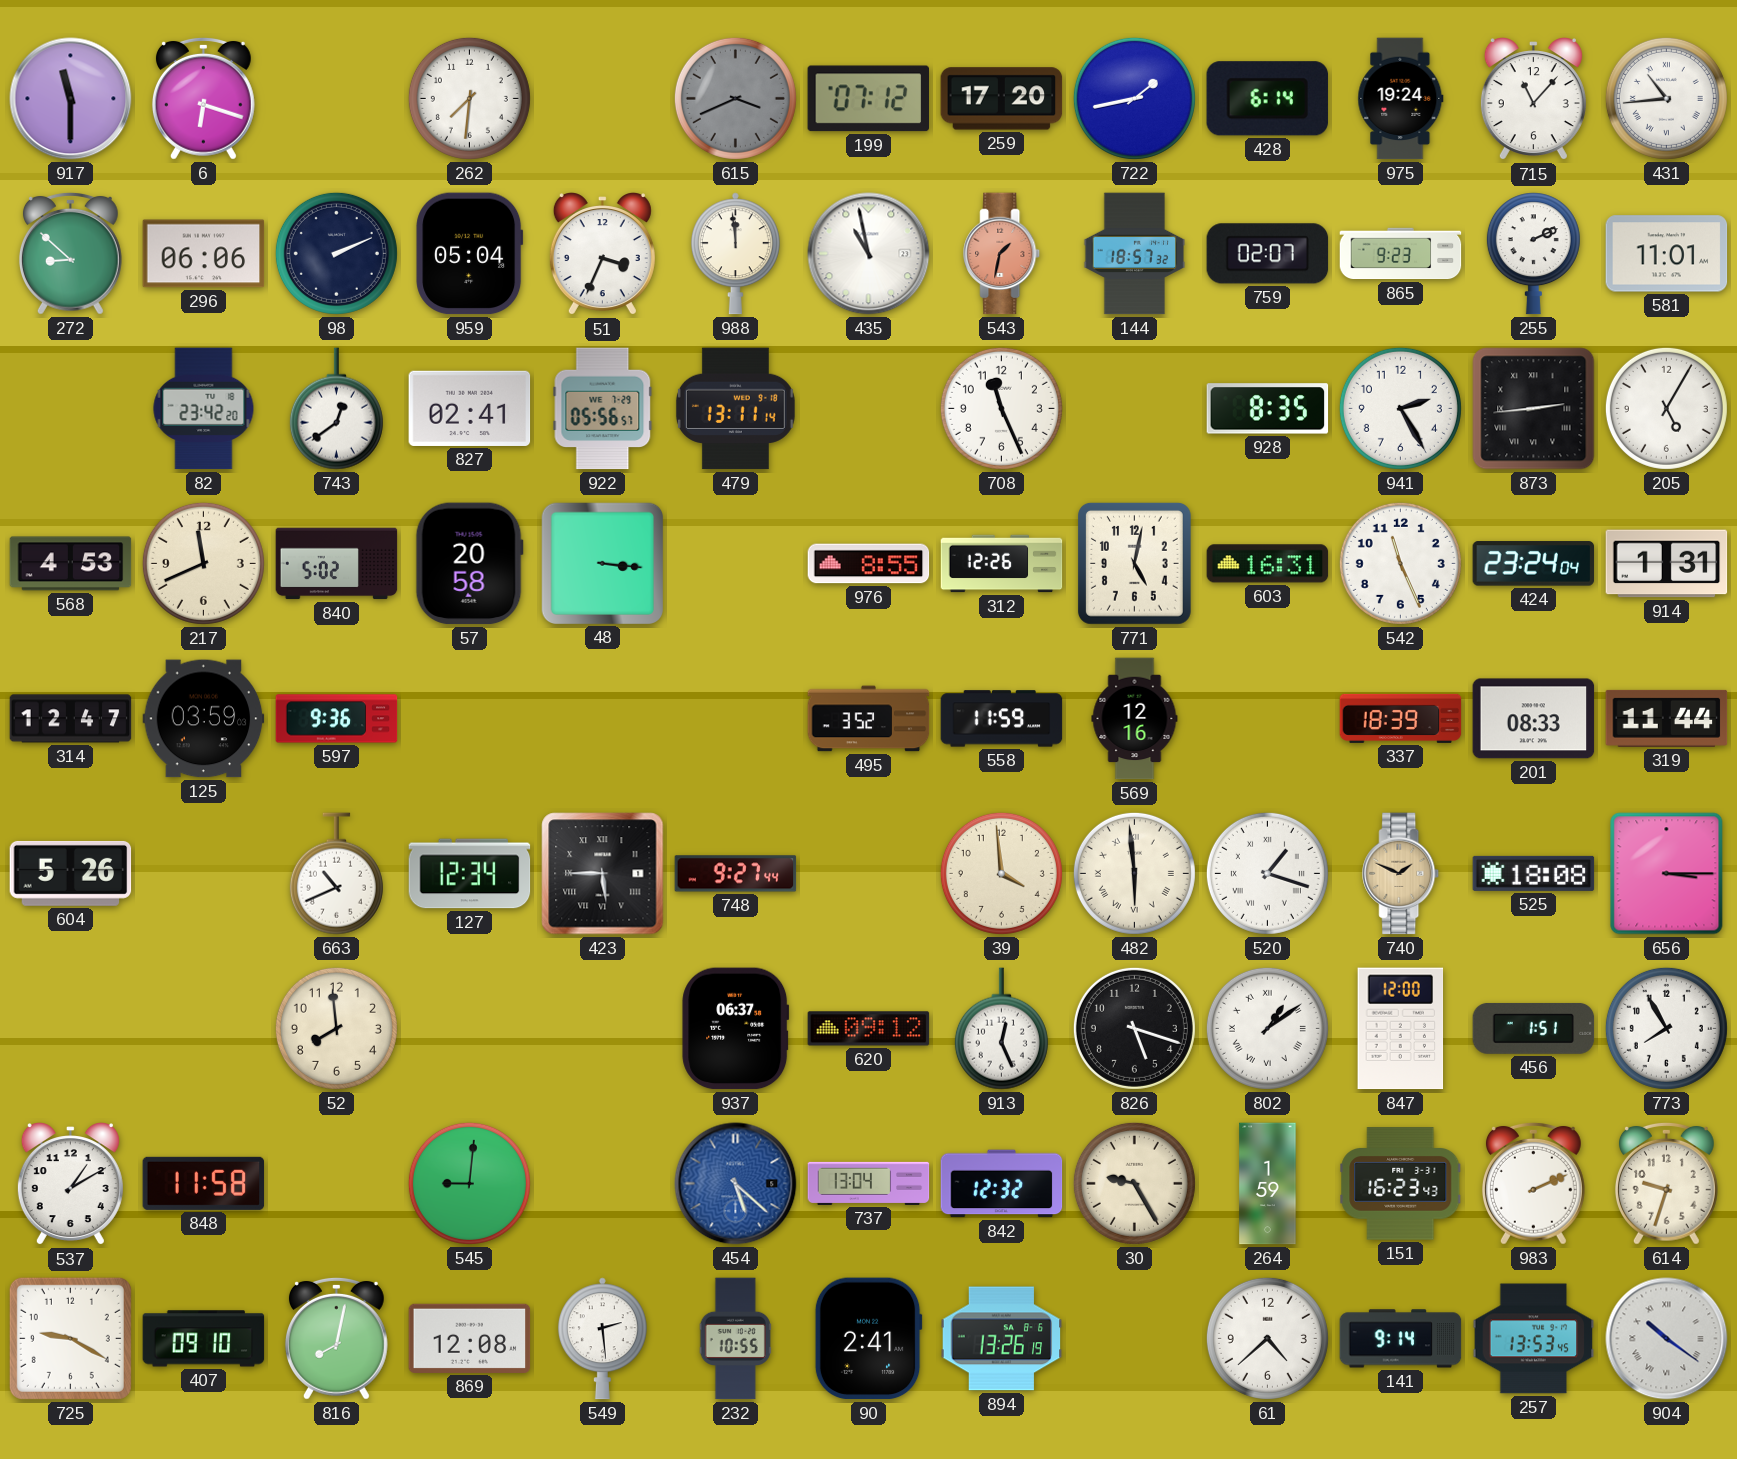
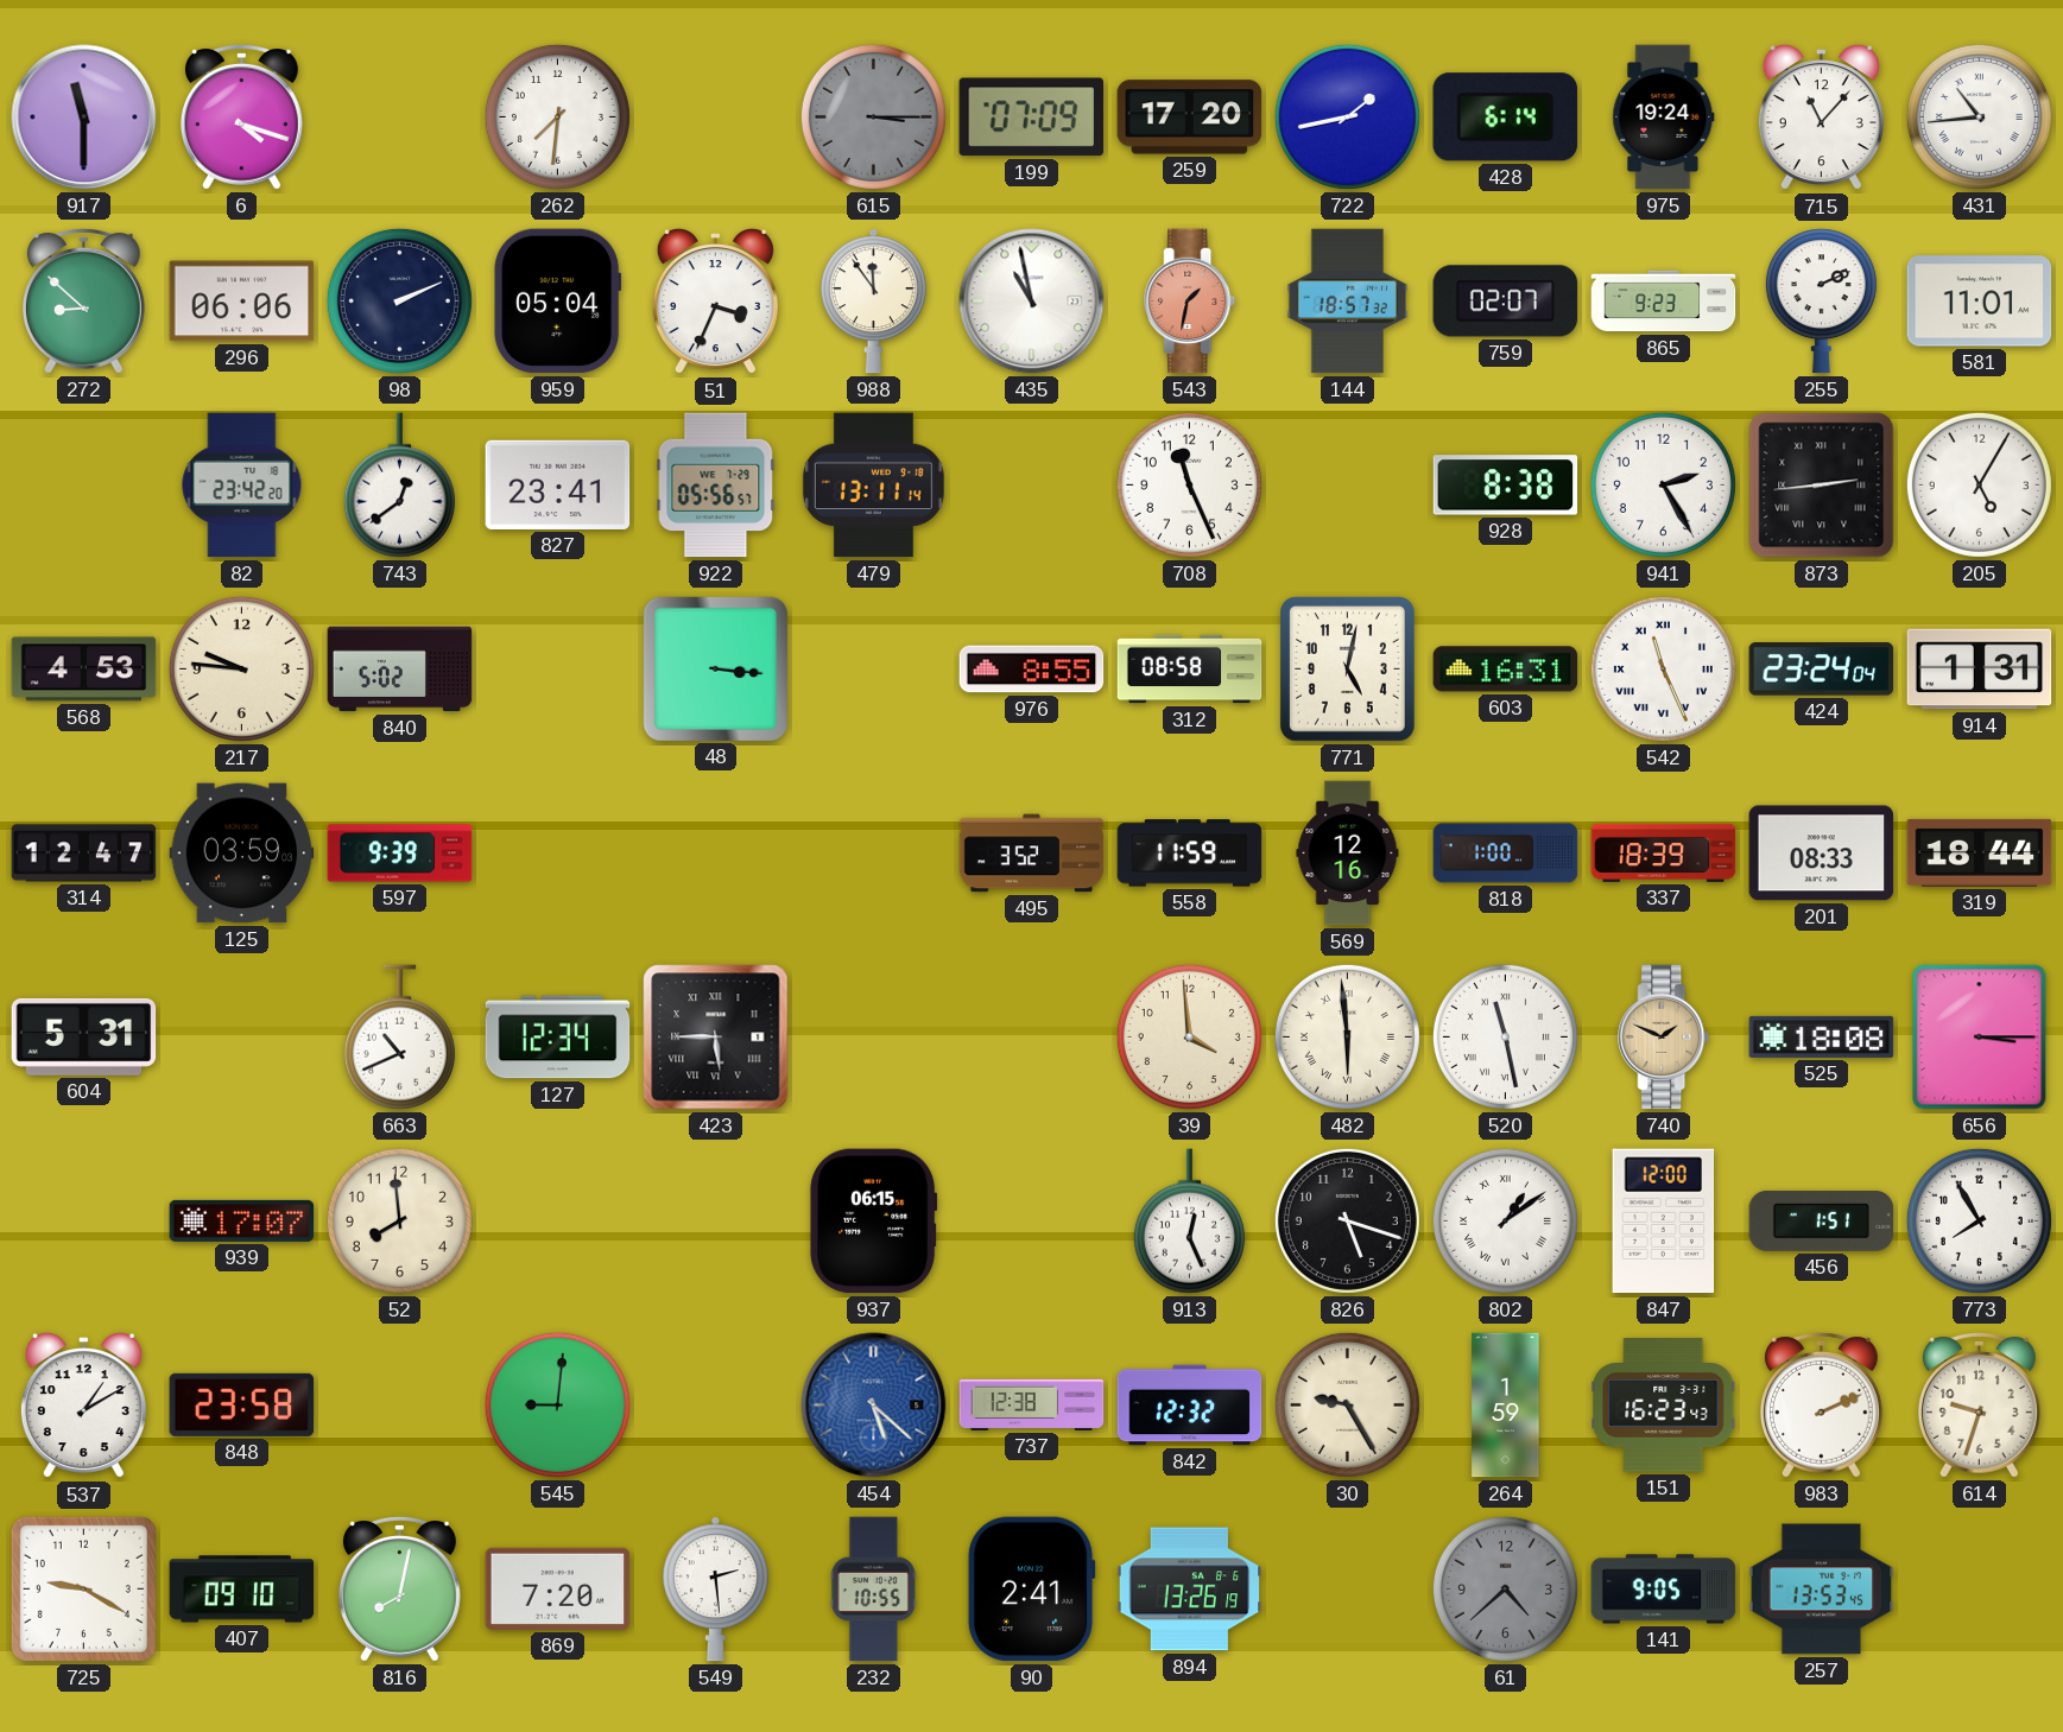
6: 6:18 -> 4:18 (241, 116)
615: 3:41 -> 3:15 (873, 116)
199: 07:12 -> 07:09 (1031, 118)
988: 11:59 -> 11:54 (873, 302)
827: 02:41 -> 23:41 (558, 484)
928: 8:35 -> 8:38 (1506, 486)
217: 11:41 -> 9:46 (241, 668)
57: 20:58 -> none (469, 564)
312: 12:26 -> 08:58 (1190, 670)
542 numerals: Arabic -> Roman (1663, 668)
597: 9:36 -> 9:39 (400, 854)
818: none -> 1:00 (1506, 854)
319: 11:44 -> 18:44 (1980, 852)
604: 5:26 -> 5:31 (84, 1036)
748: 9:27 -> none (736, 874)
520: 1:18 -> 11:28 (1505, 1036)
939: none -> 17:07 (242, 1220)
937: 06:37 -> 06:15 (874, 1222)
620: 09:12 -> none (869, 1029)
848: 11:58 -> 23:58 (242, 1404)
737: 13:04 -> 12:38 (1032, 1404)
869: 12:08 -> 7:20 (558, 1588)
61 dial: white -> grey (1505, 1588)
141: 9:14 -> 9:05 (1664, 1590)
904: 10:21 -> none (1667, 1339)
